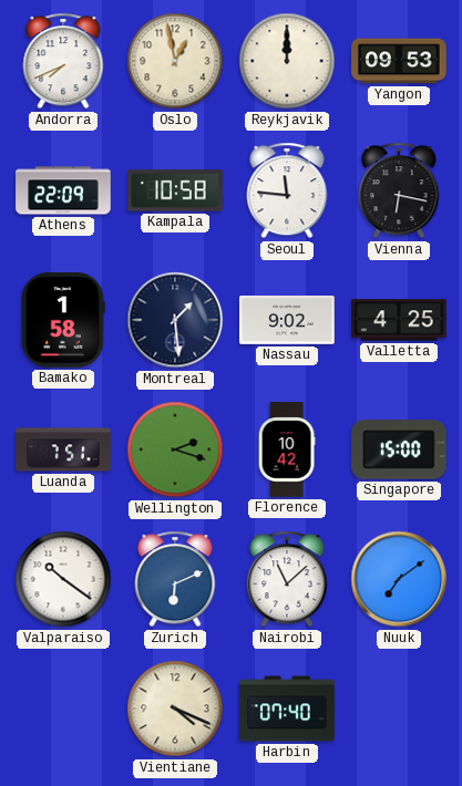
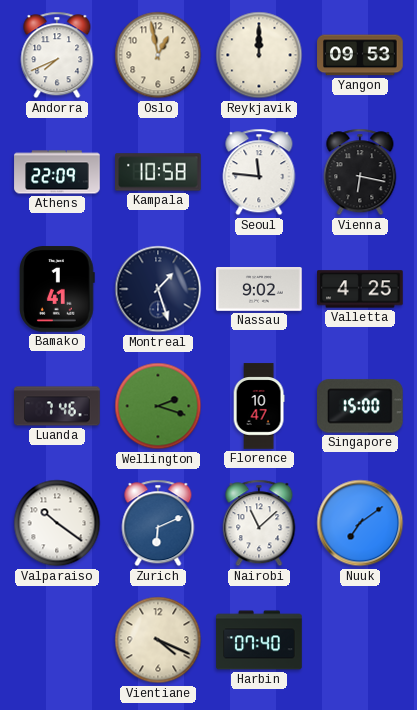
Bamako: 1:58 -> 1:41 (57, 289)
Montreal: 1:29 -> 1:27 (158, 289)
Luanda: 7:51 -> 7:46 (57, 406)
Florence: 10:42 -> 10:47 (259, 406)
